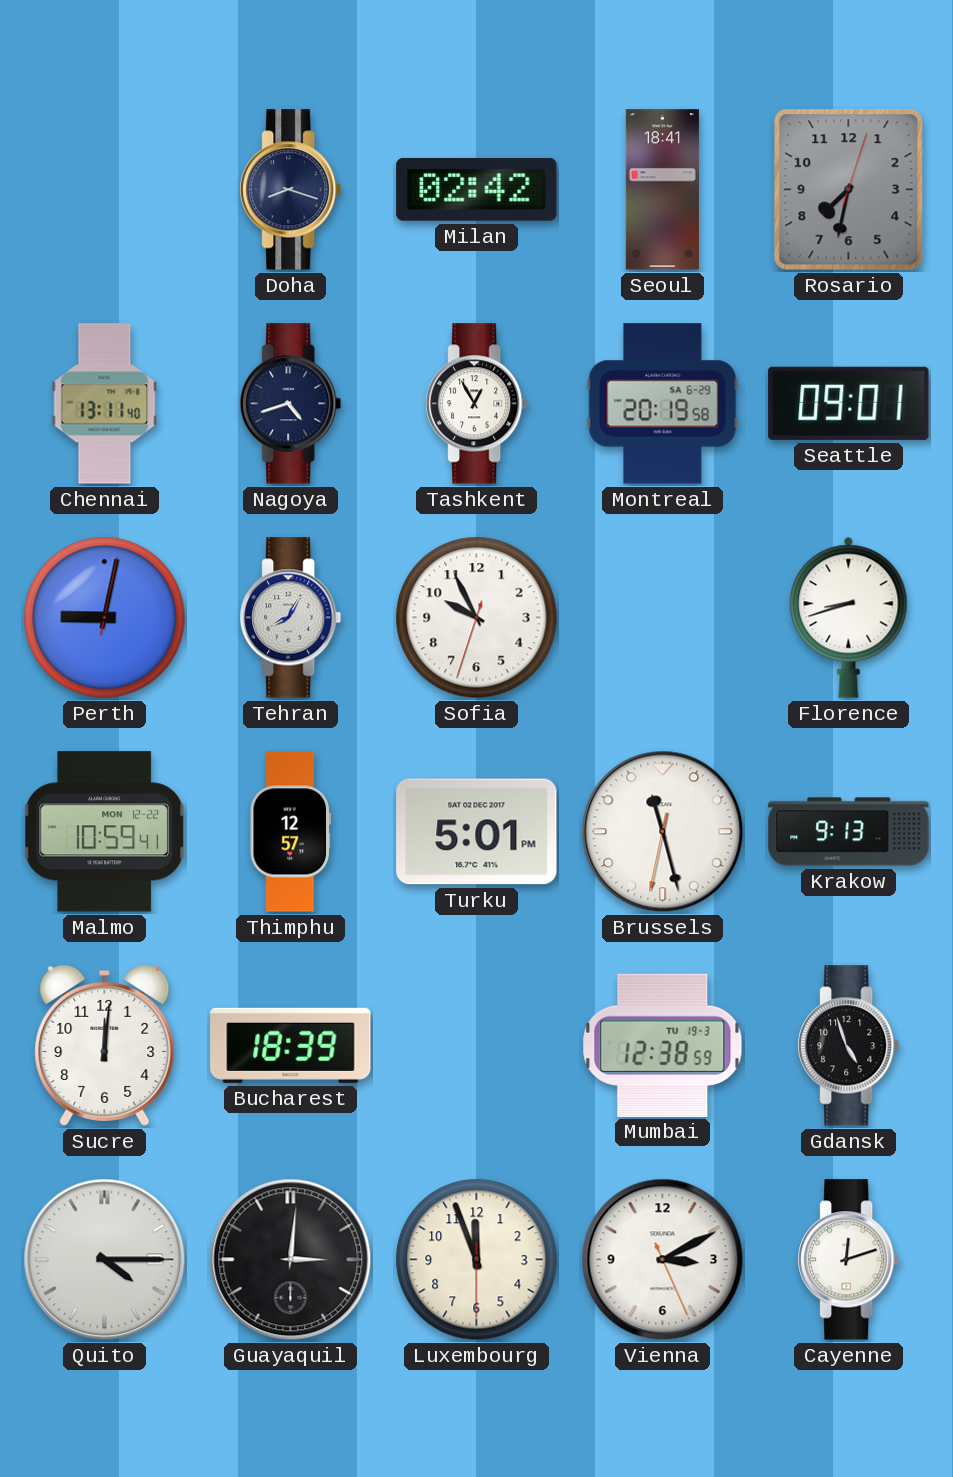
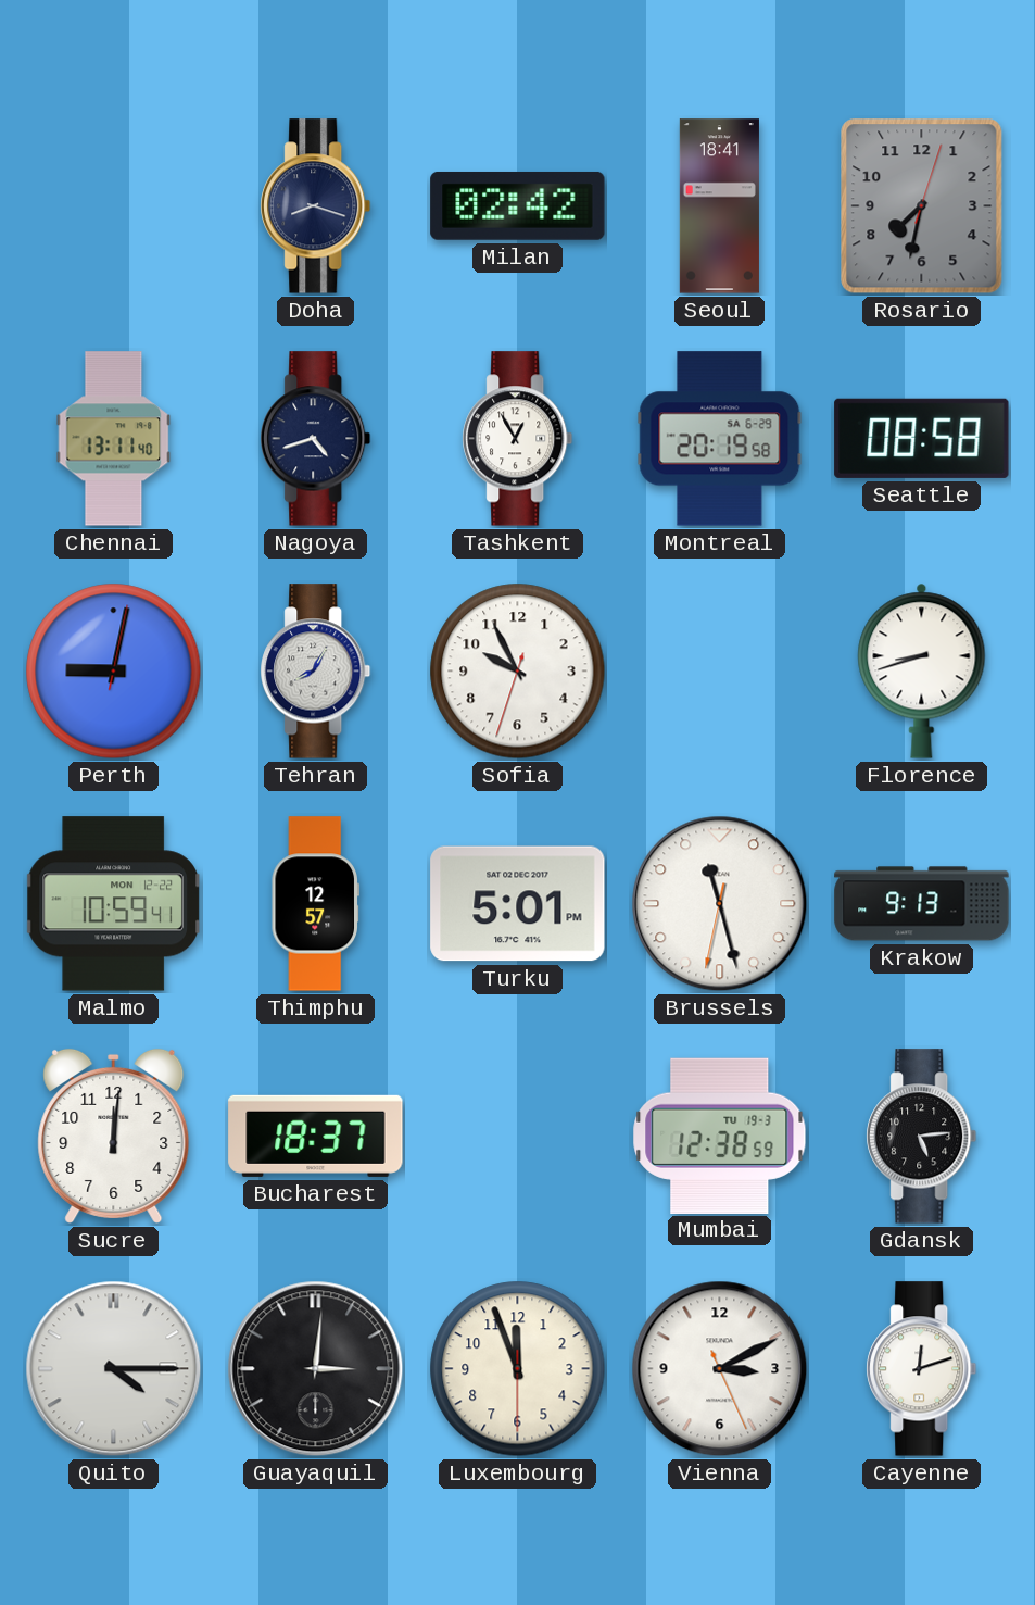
Seattle: 09:01 -> 08:58 (922, 438)
Bucharest: 18:39 -> 18:37 (316, 1136)
Gdansk: 4:57 -> 5:14 (922, 1137)
